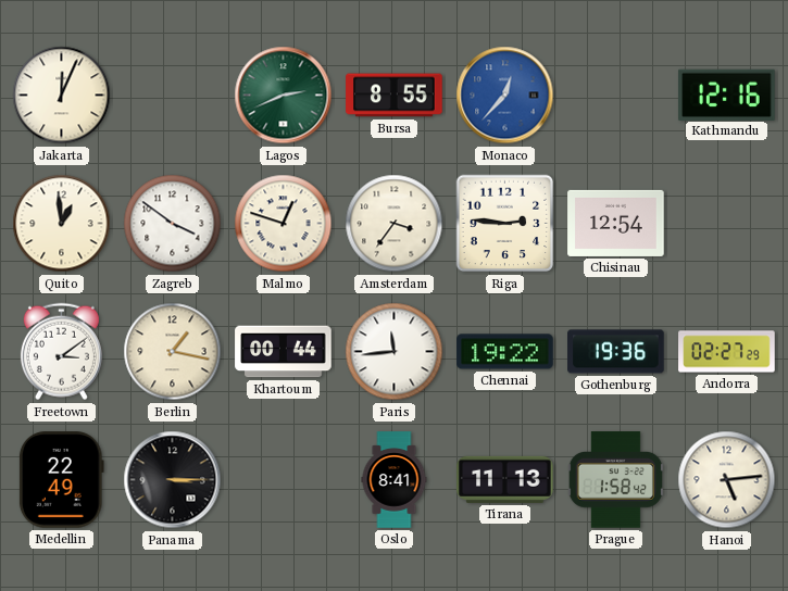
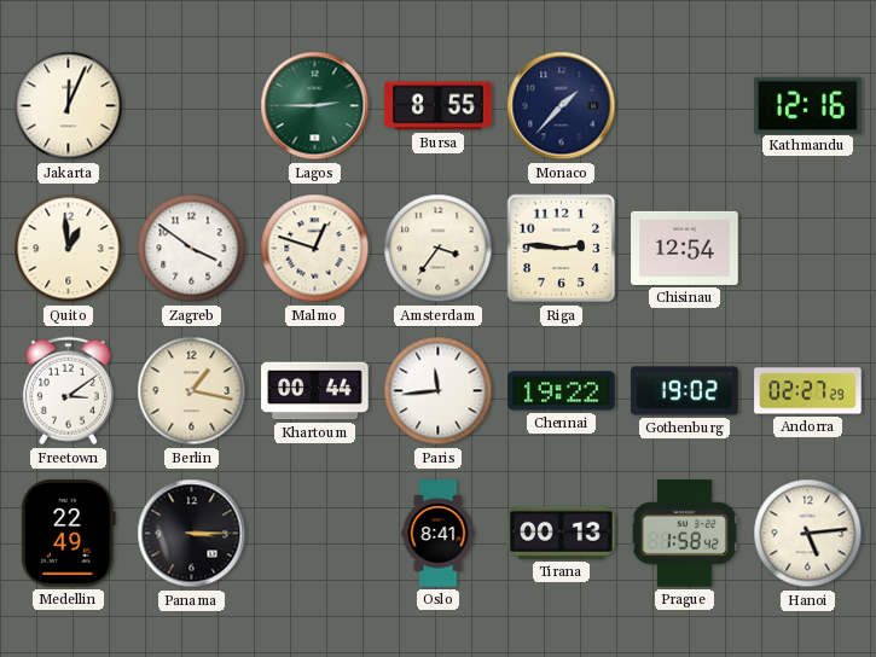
Lagos: 2:41 -> 2:45 (315, 106)
Monaco: 12:37 -> 1:37 (562, 106)
Monaco dial: blue -> navy (562, 106)
Gothenburg: 19:36 -> 19:02 (685, 391)
Tirana: 11:13 -> 00:13 (562, 533)
